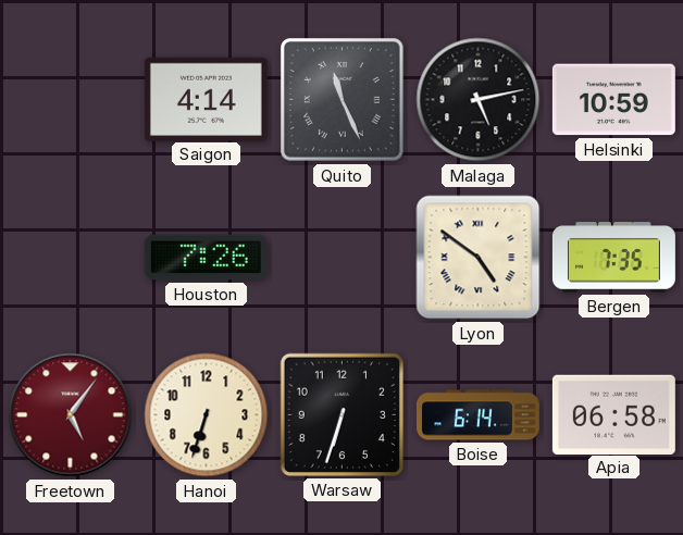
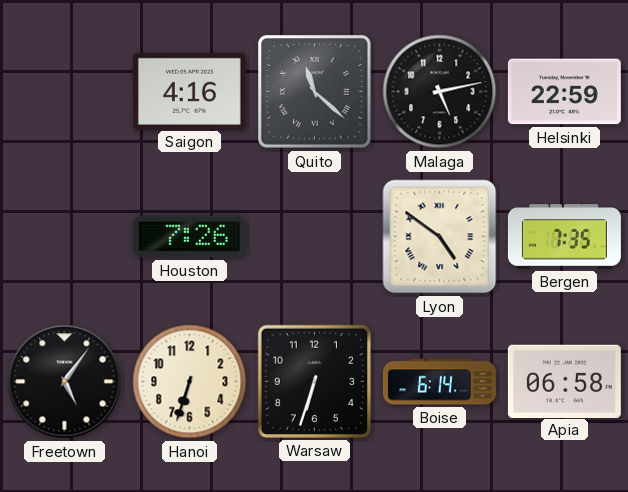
Saigon: 4:14 -> 4:16 (189, 91)
Quito: 11:26 -> 11:22 (315, 92)
Helsinki: 10:59 -> 22:59 (564, 92)
Freetown dial: burgundy -> black (65, 382)
